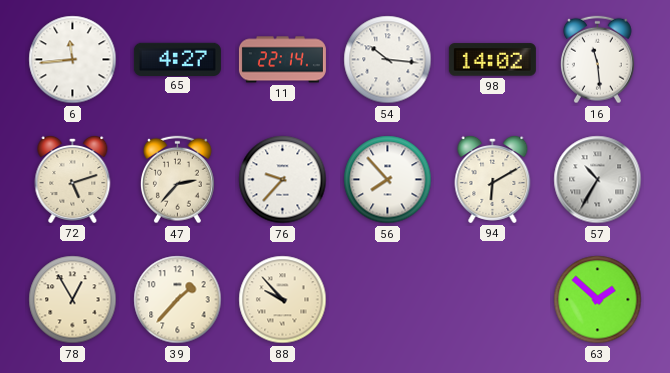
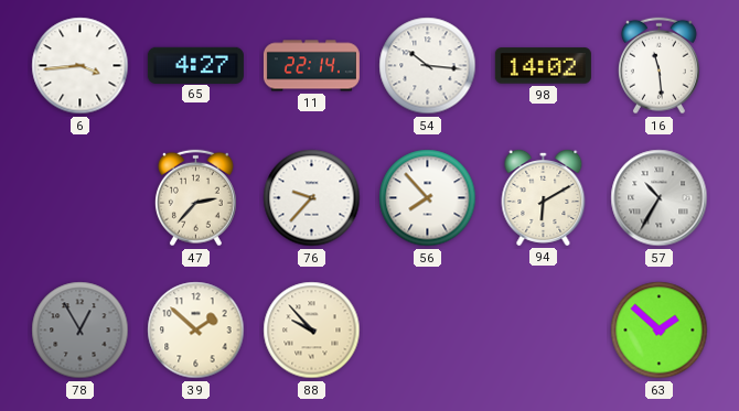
6: 11:44 -> 3:44 (81, 66)
72: 5:12 -> none (73, 179)
78 dial: cream -> grey (81, 331)
39: 1:37 -> 1:52 (196, 331)
